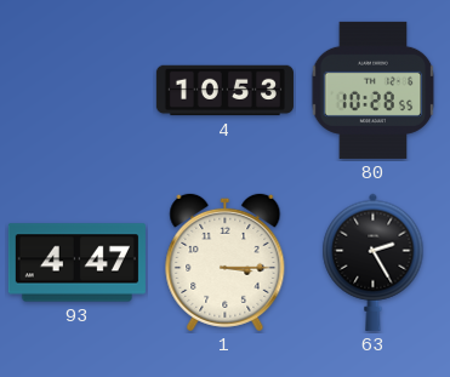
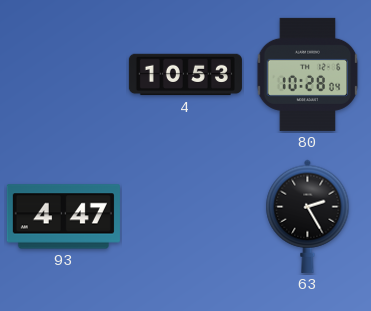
80: 10:28:55 -> 10:28:04 (308, 74)
1: 3:15 -> none (226, 262)
